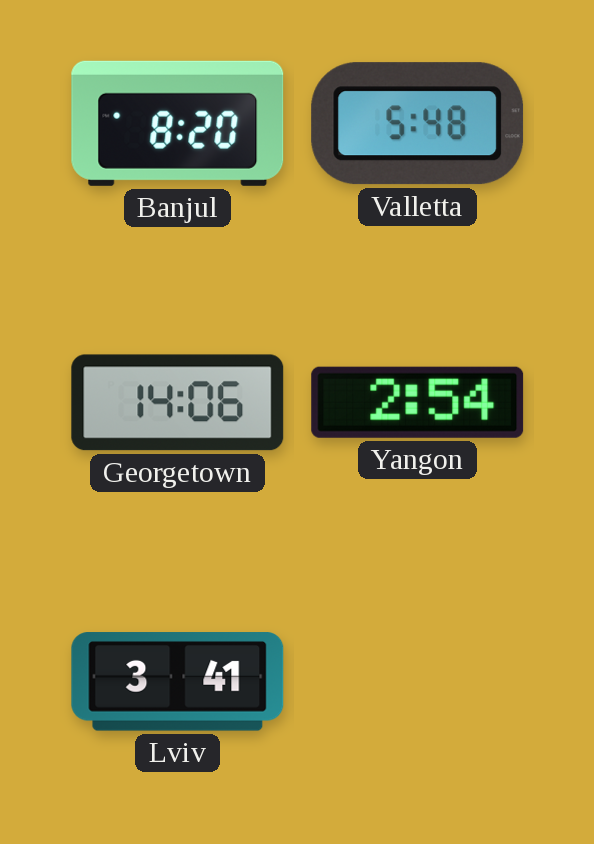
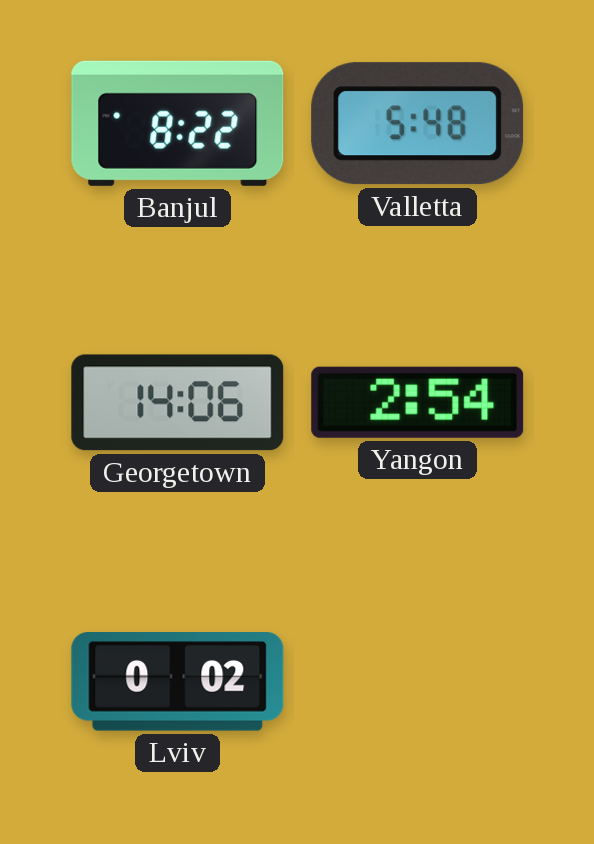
Banjul: 8:20 -> 8:22 (178, 123)
Lviv: 3:41 -> 0:02 (178, 682)
